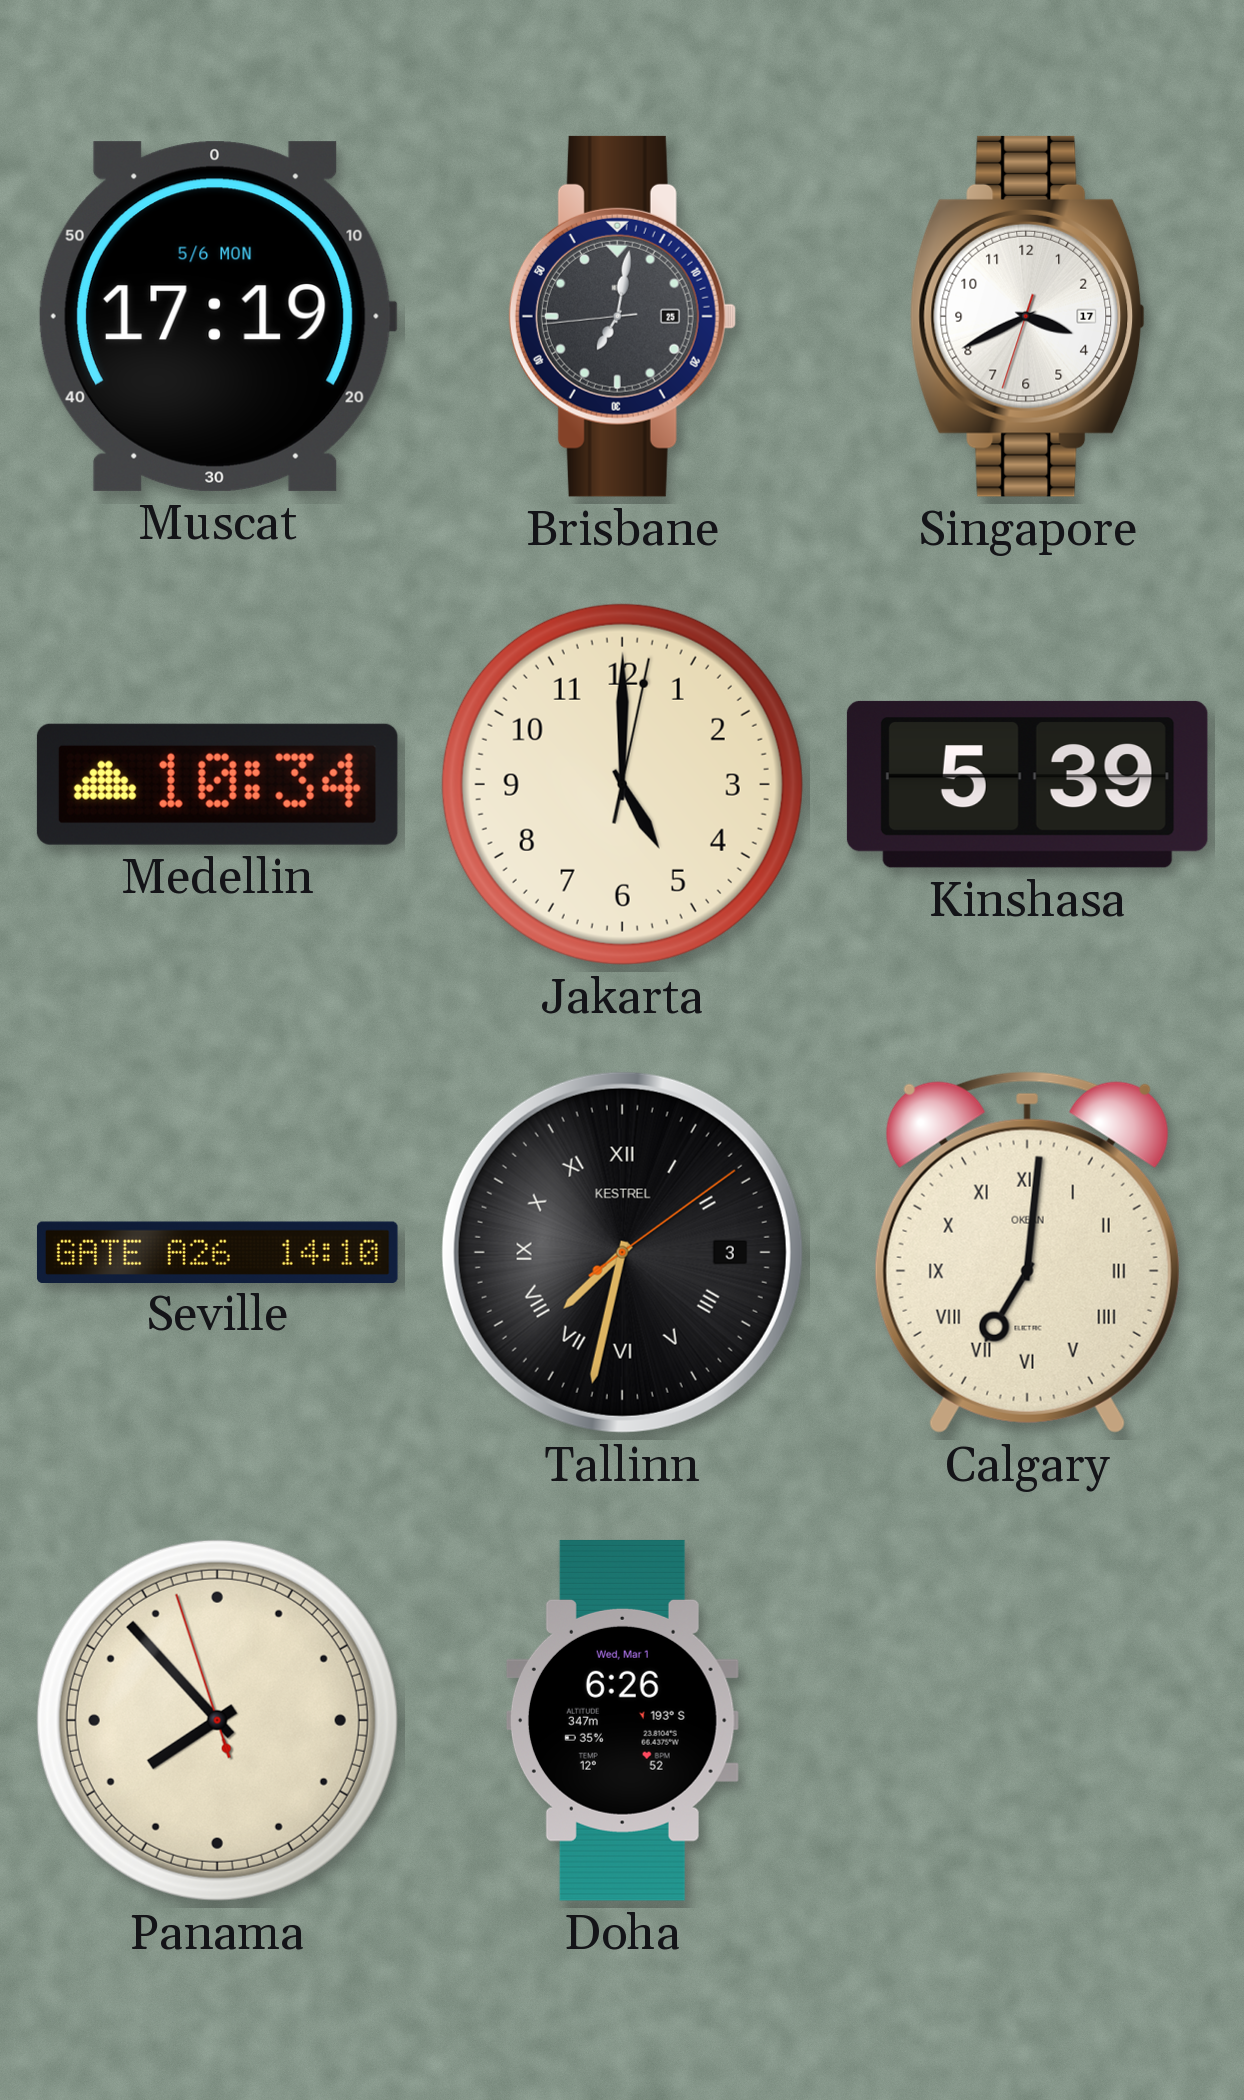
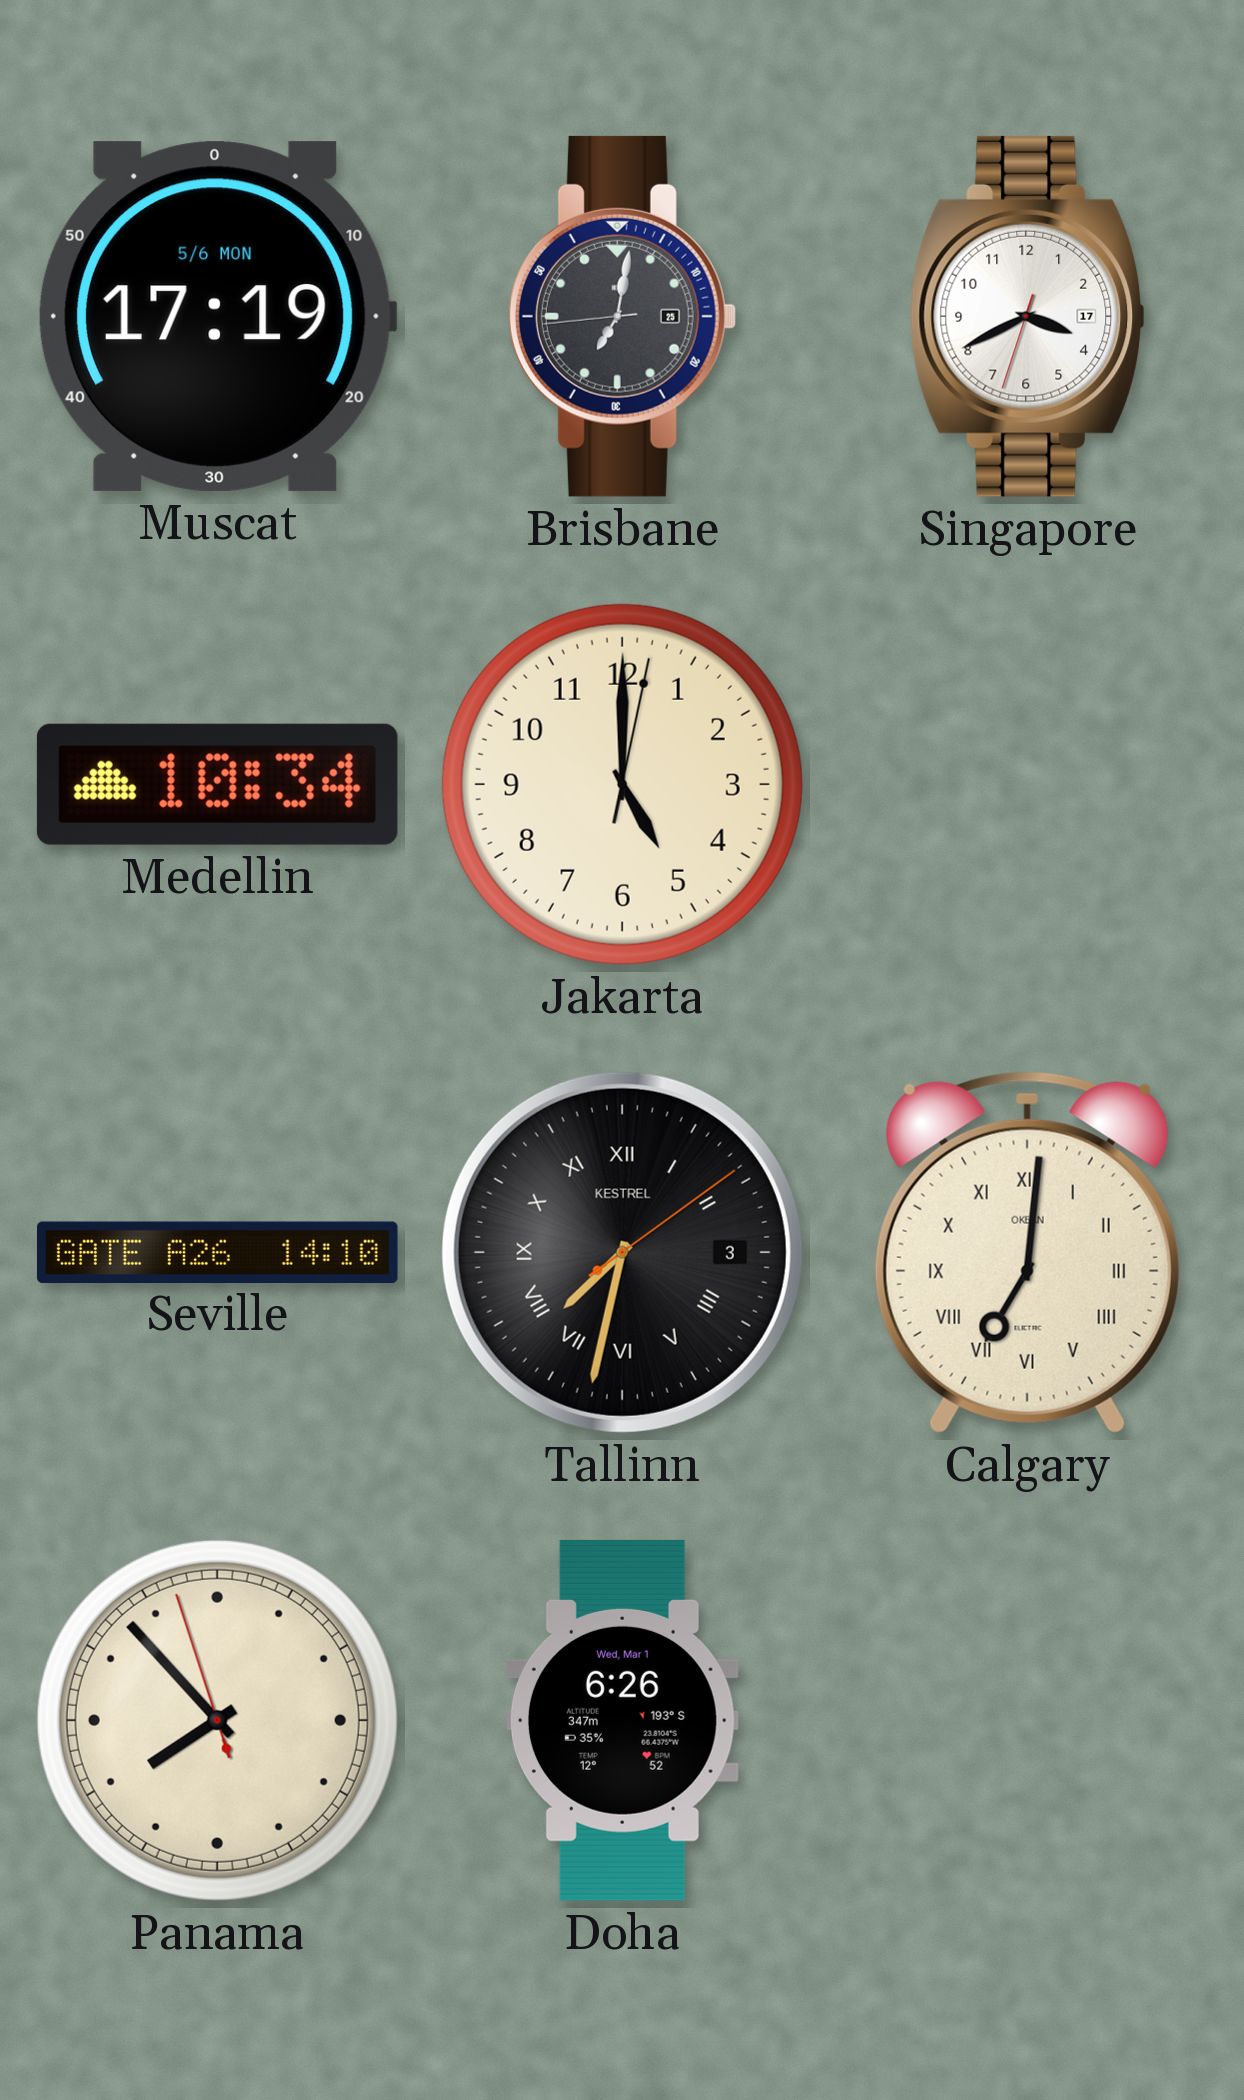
Kinshasa: 5:39 -> none (1027, 784)
